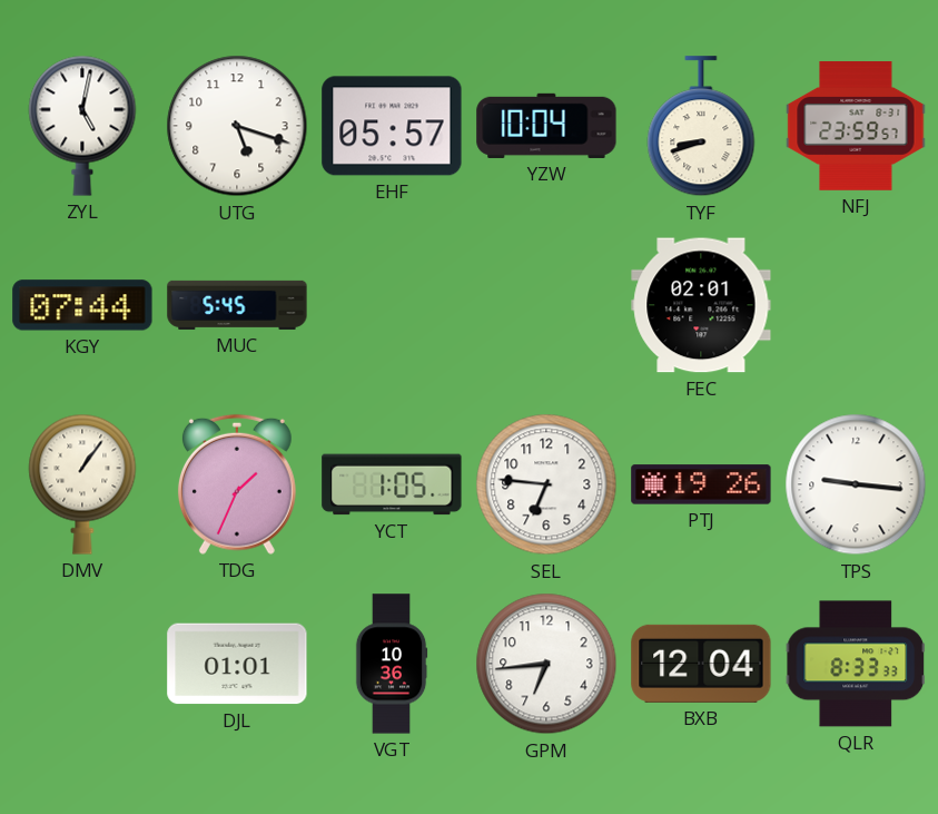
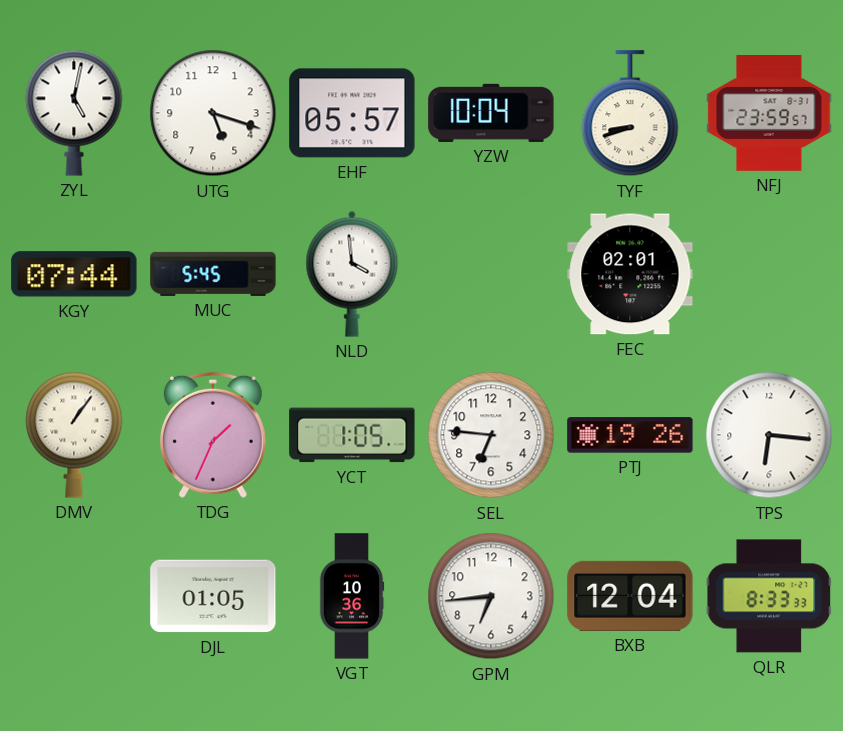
NLD: none -> 3:59 (352, 274)
TPS: 9:16 -> 6:16 (769, 435)
DJL: 01:01 -> 01:05 (213, 596)
